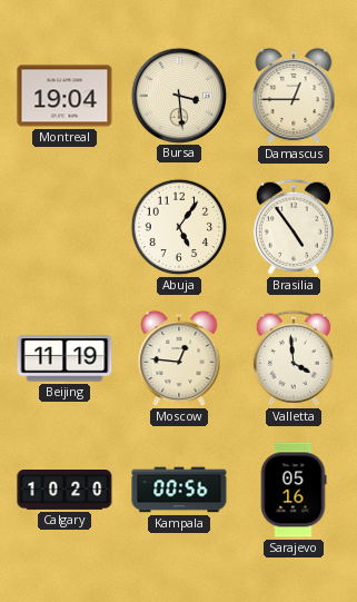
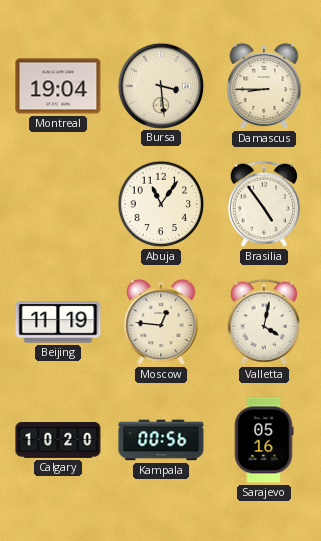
Damascus: 12:45 -> 8:45 (264, 86)
Abuja: 5:06 -> 11:06 (161, 204)
Valletta: 3:59 -> 4:02 (263, 322)
